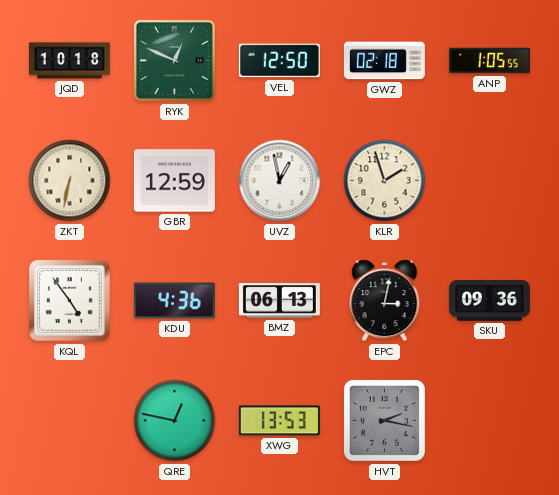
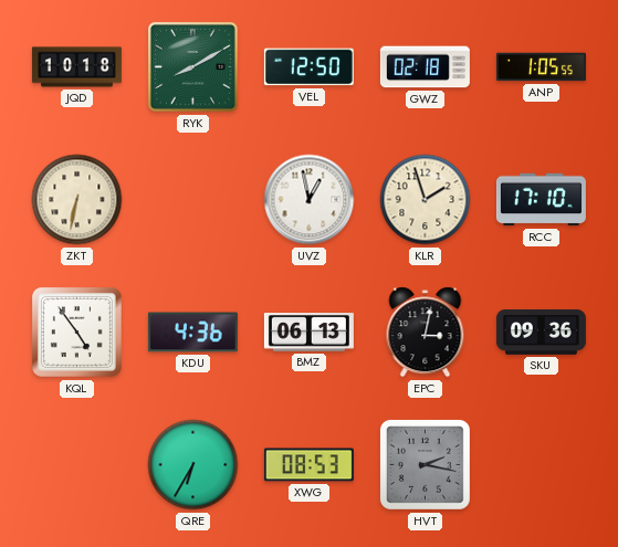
RYK: 12:49 -> 8:10 (192, 66)
GBR: 12:59 -> none (174, 181)
RCC: none -> 17:10 (541, 200)
QRE: 12:47 -> 6:35 (193, 465)
XWG: 13:53 -> 08:53 (308, 465)
